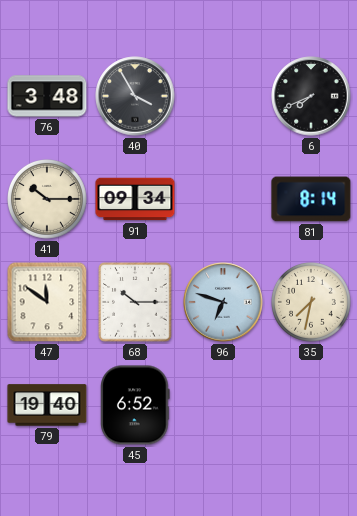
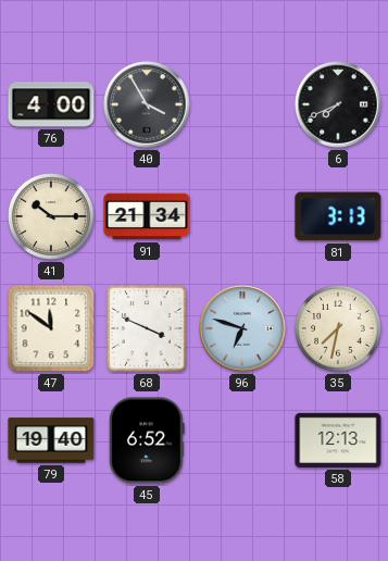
76: 3:48 -> 4:00 (51, 104)
91: 09:34 -> 21:34 (147, 216)
81: 8:14 -> 3:13 (338, 216)
68: 10:15 -> 3:49 (147, 328)
58: none -> 12:13 (338, 440)
